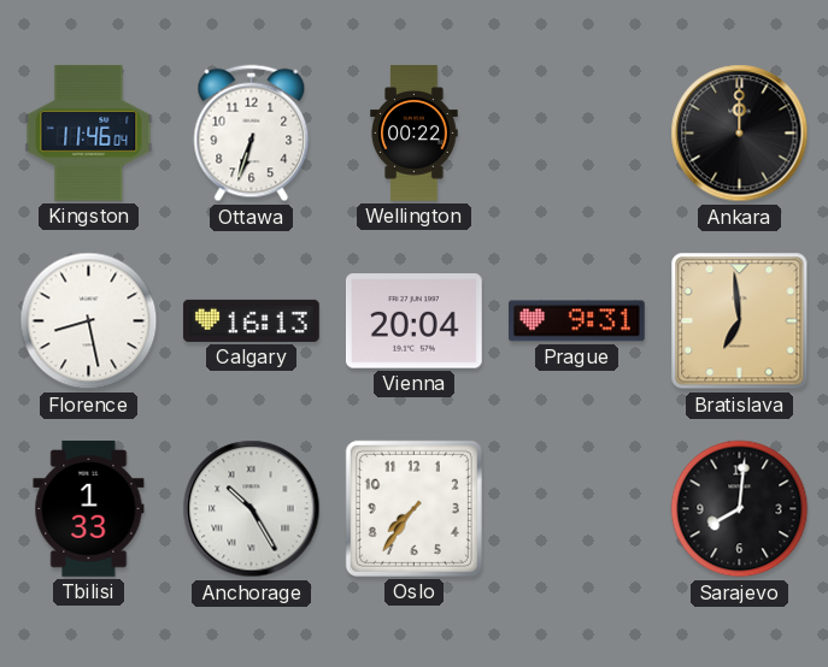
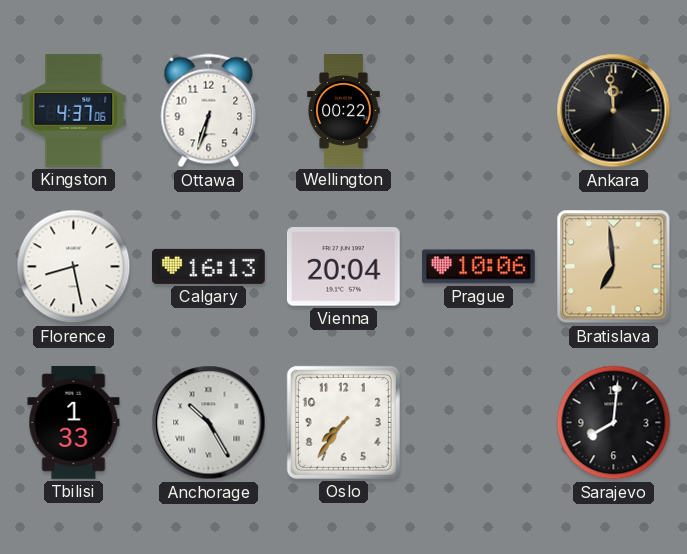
Kingston: 11:46 -> 4:37 (74, 110)
Ankara: 12:00 -> 11:59 (614, 111)
Prague: 9:31 -> 10:06 (478, 267)
